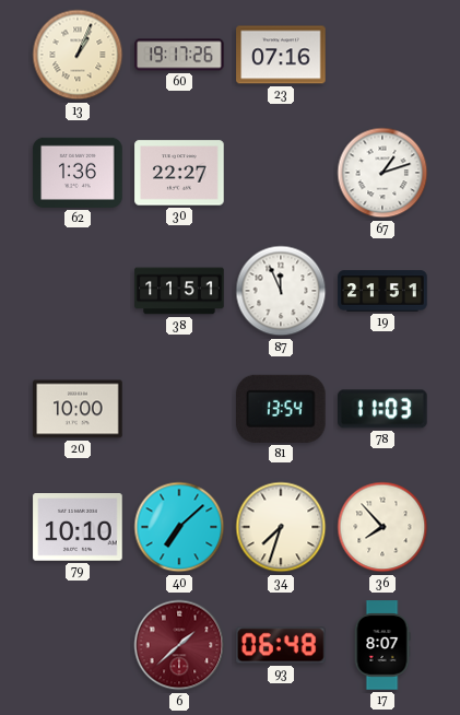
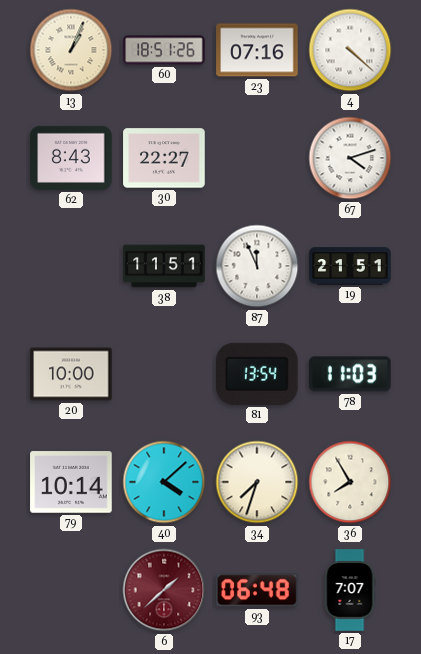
60: 19:17 -> 18:51 (164, 50)
4: none -> 4:22 (350, 50)
62: 1:36 -> 8:43 (71, 158)
67: 1:12 -> 4:12 (350, 158)
79: 10:10 -> 10:14 (71, 482)
40: 7:08 -> 4:08 (164, 482)
36: 7:53 -> 7:55 (350, 482)
17: 8:07 -> 7:07 (350, 590)
